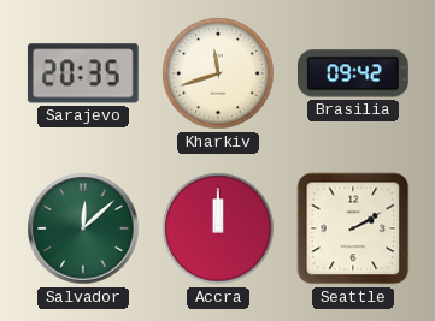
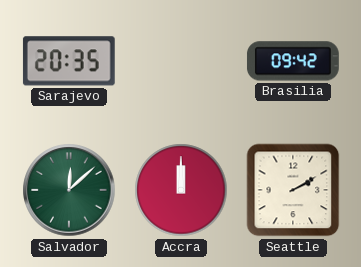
Kharkiv: 11:42 -> none (218, 73)
